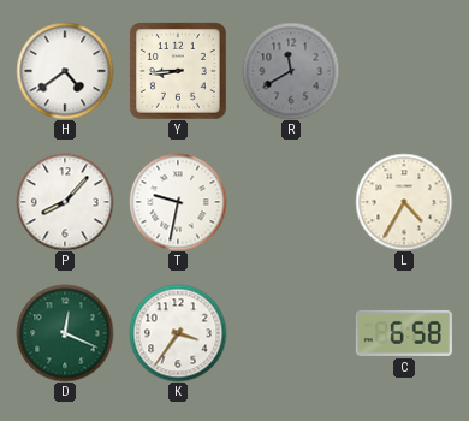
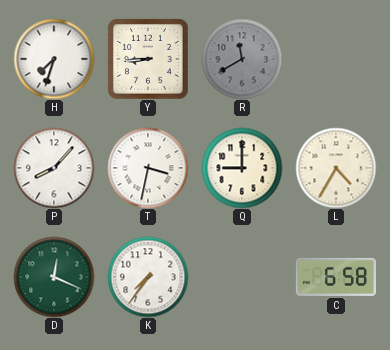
H: 4:39 -> 7:33 (54, 59)
T: 9:32 -> 3:32 (148, 168)
Q: none -> 9:00 (242, 168)
K: 3:36 -> 7:36 (148, 277)
